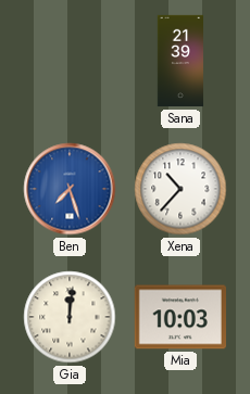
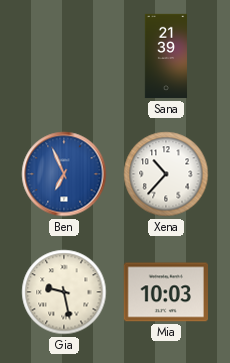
Ben: 7:27 -> 6:56 (64, 174)
Gia: 12:01 -> 9:28 (64, 292)
